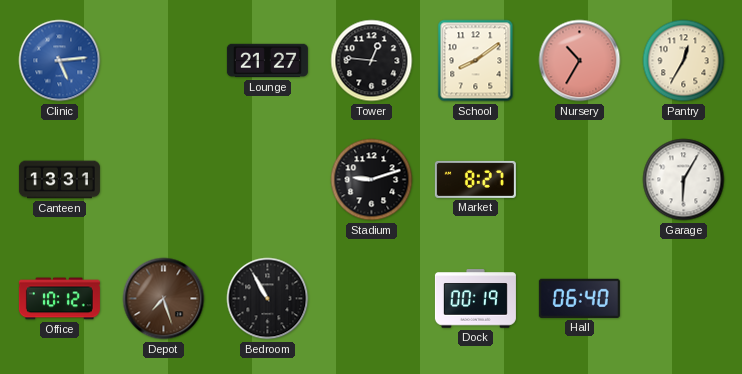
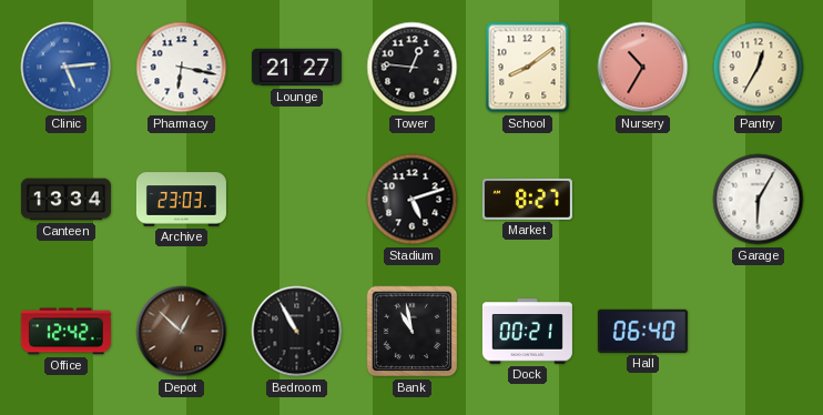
Pharmacy: none -> 6:17 (182, 68)
Canteen: 13:31 -> 13:34 (65, 200)
Archive: none -> 23:03 (181, 200)
Stadium: 9:12 -> 5:12 (413, 200)
Office: 10:12 -> 12:42 (65, 332)
Depot: 7:27 -> 12:52 (182, 332)
Bank: none -> 10:58 (413, 332)
Dock: 00:19 -> 00:21 (527, 332)
